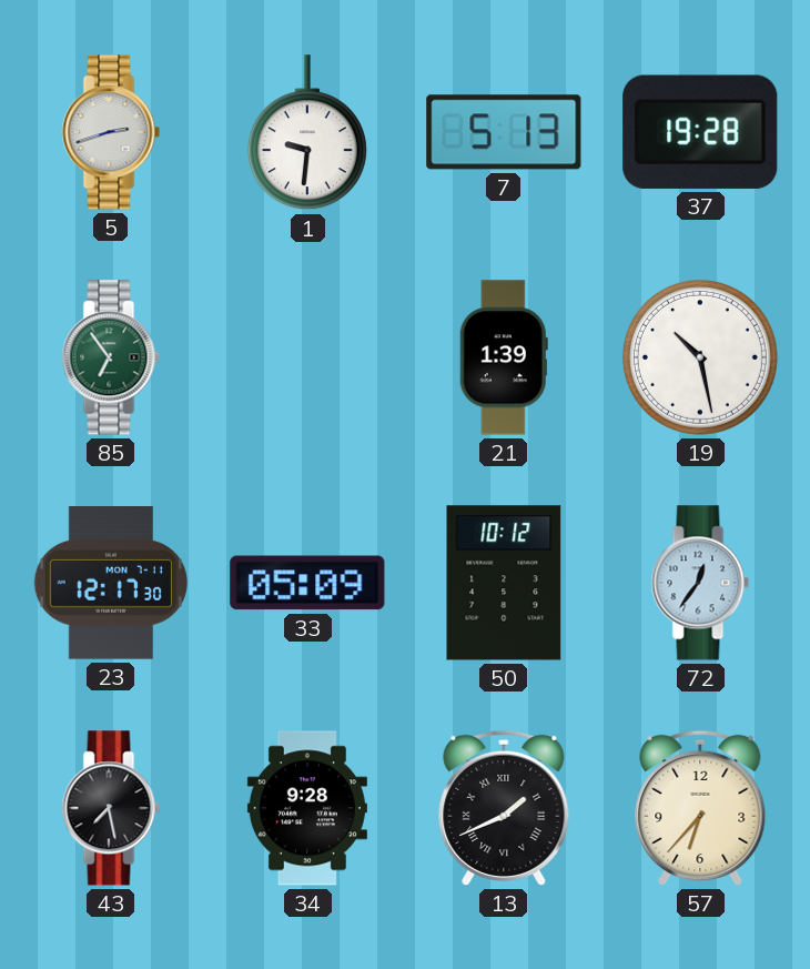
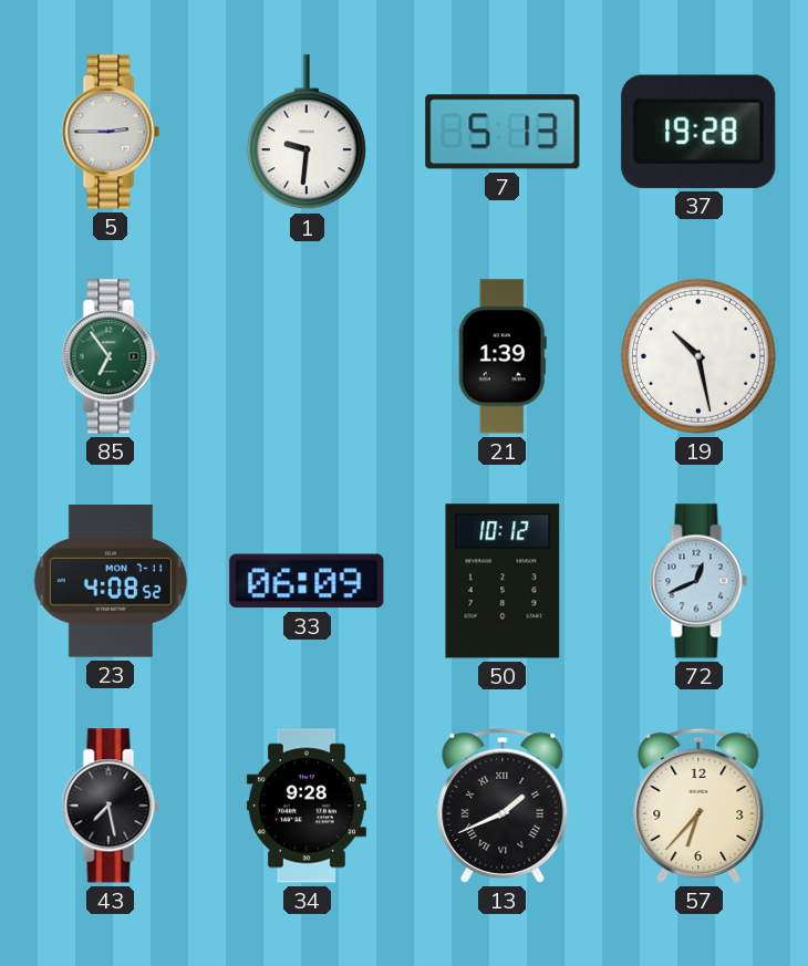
5: 2:42 -> 2:45 (111, 132)
23: 12:17 -> 4:08 (111, 581)
33: 05:09 -> 06:09 (307, 581)
72: 12:36 -> 12:41 (698, 581)
